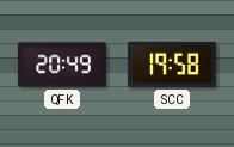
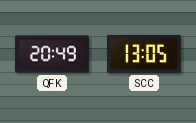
SCC: 19:58 -> 13:05 (144, 54)
